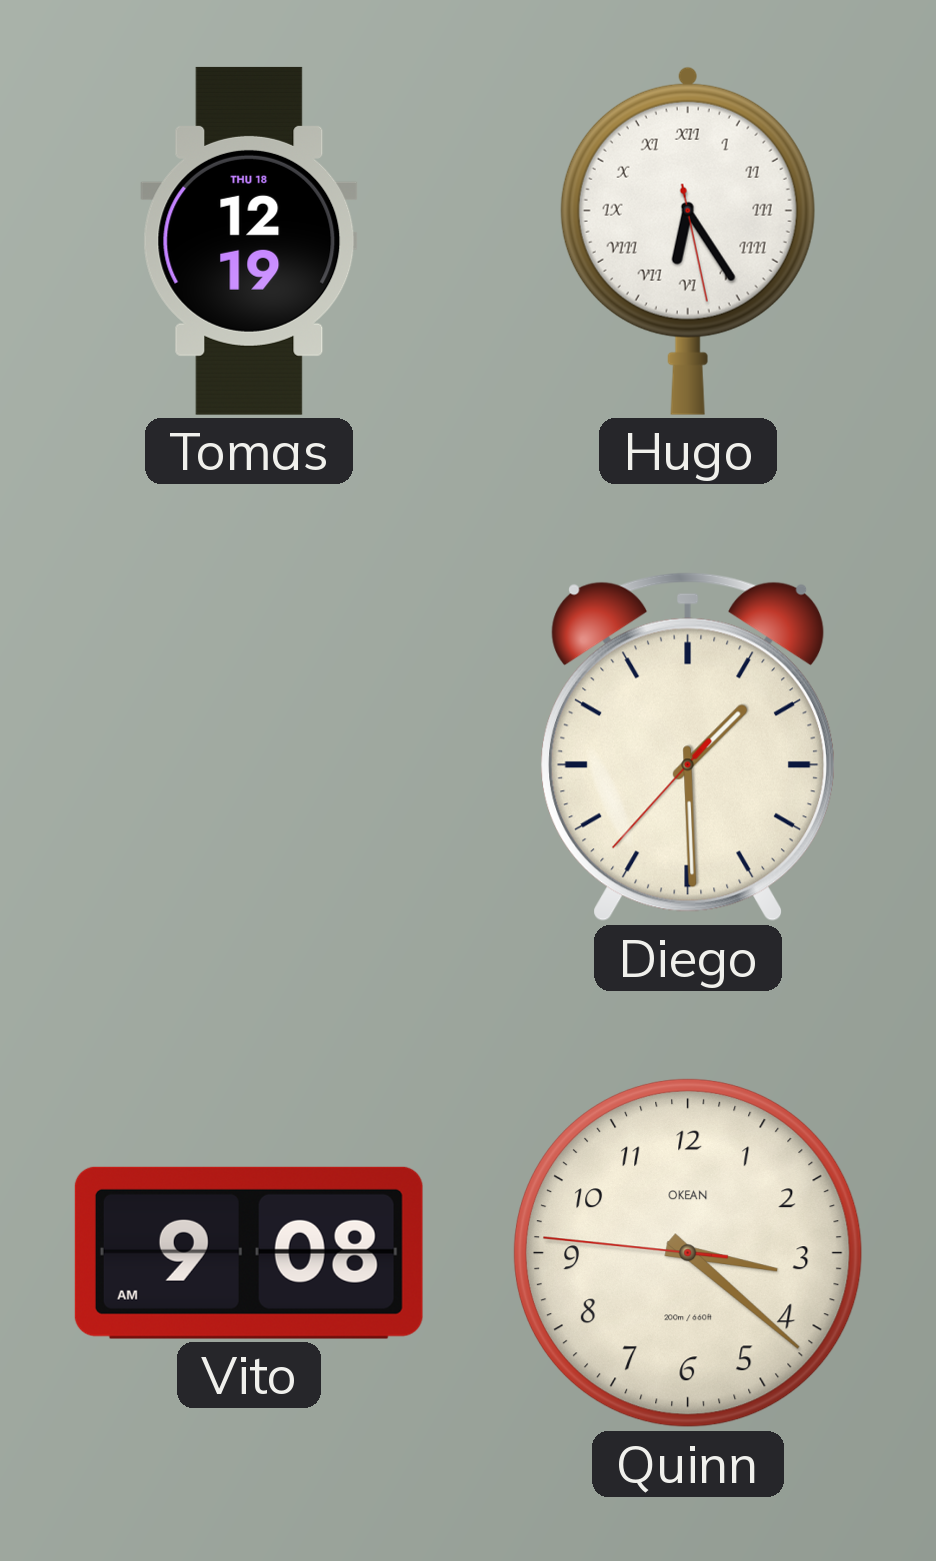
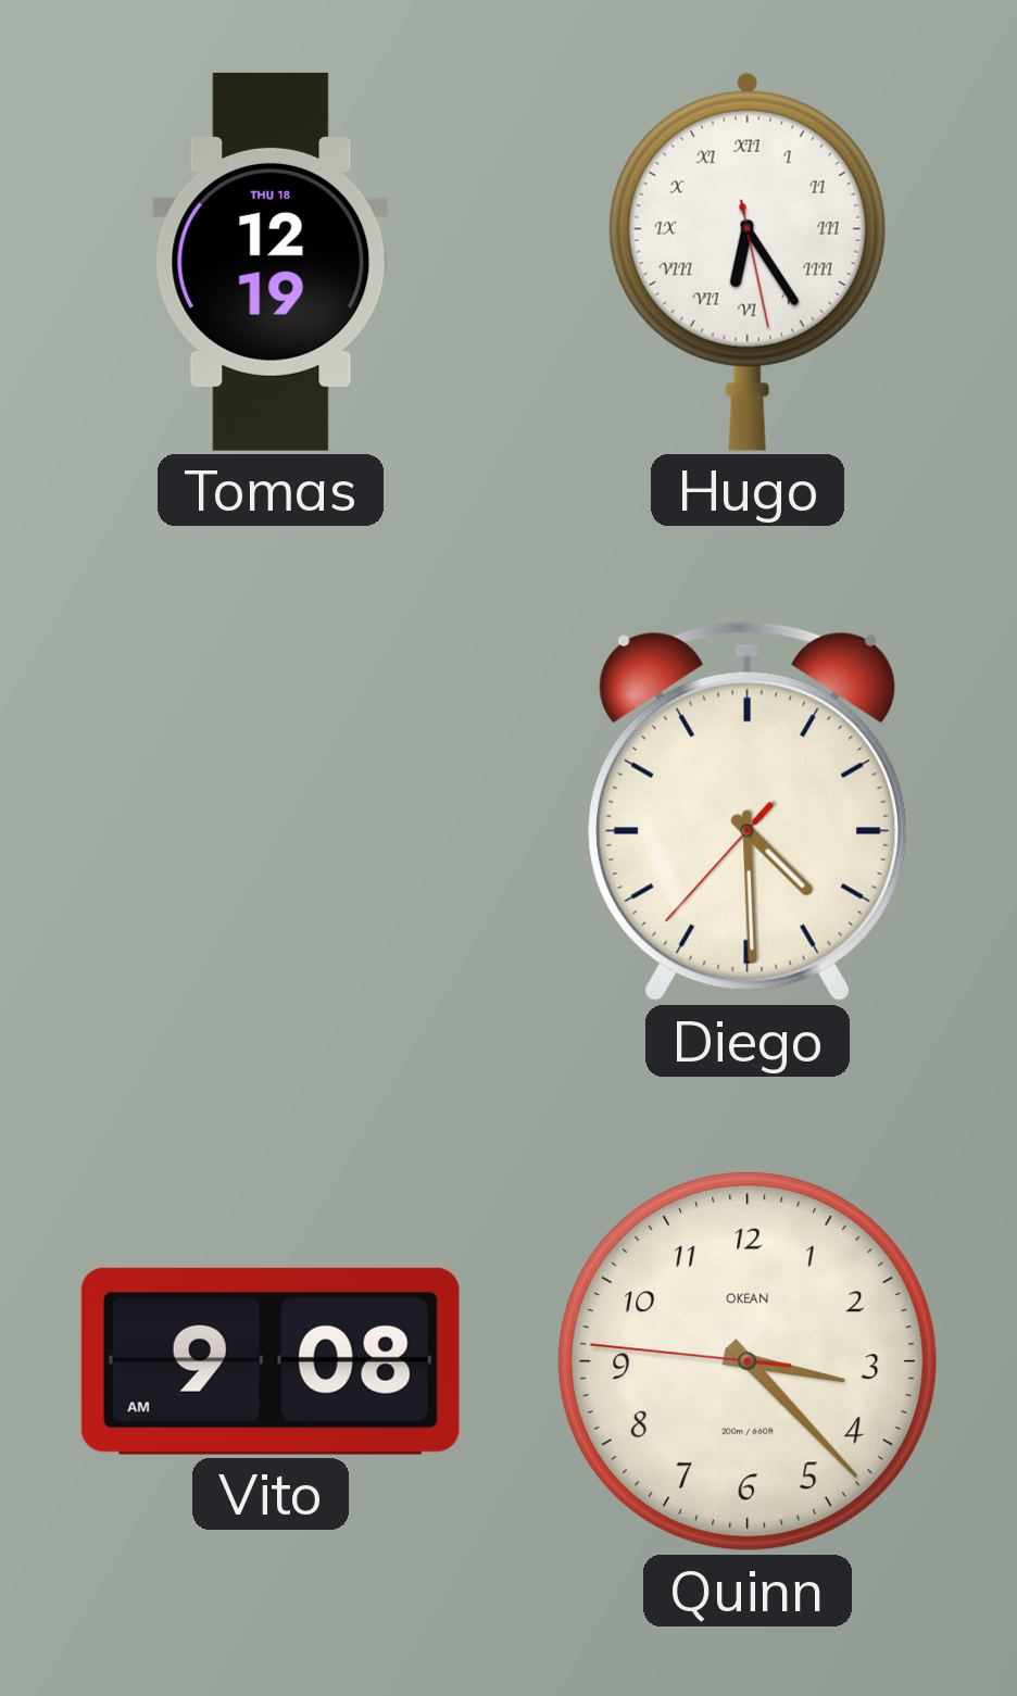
Diego: 1:29 -> 4:29 (748, 812)
Quinn: 3:21 -> 3:22 (748, 1361)
